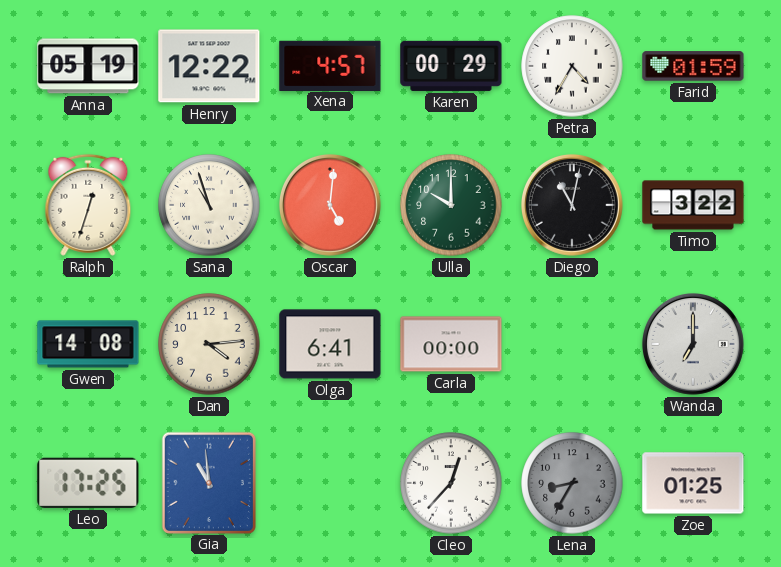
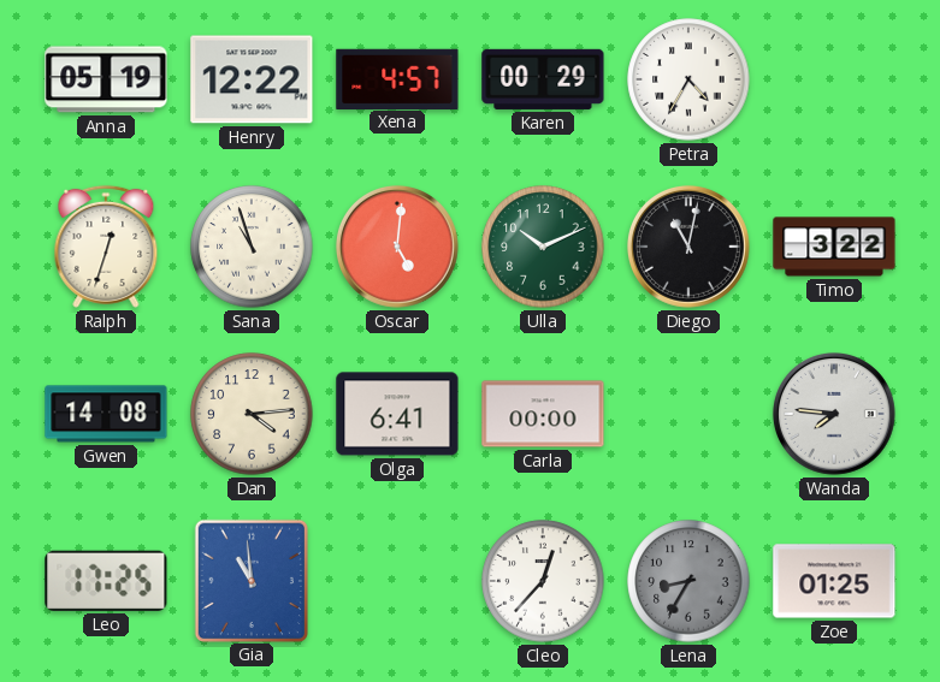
Farid: 01:59 -> none (693, 66)
Ulla: 10:00 -> 10:11 (543, 247)
Wanda: 7:00 -> 7:46 (834, 414)
